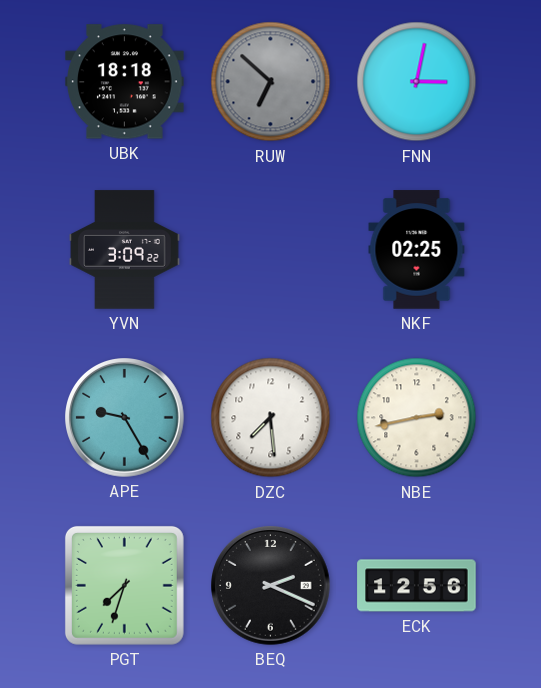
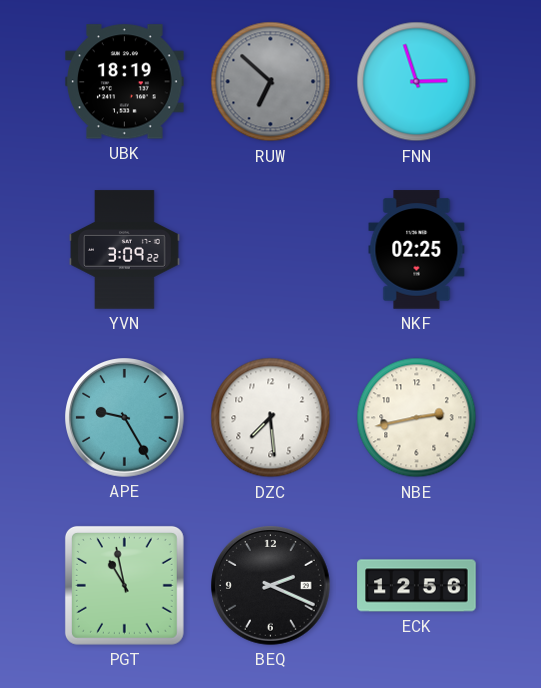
UBK: 18:18 -> 18:19 (125, 82)
FNN: 3:02 -> 2:57 (417, 82)
PGT: 7:33 -> 10:58 (124, 585)
